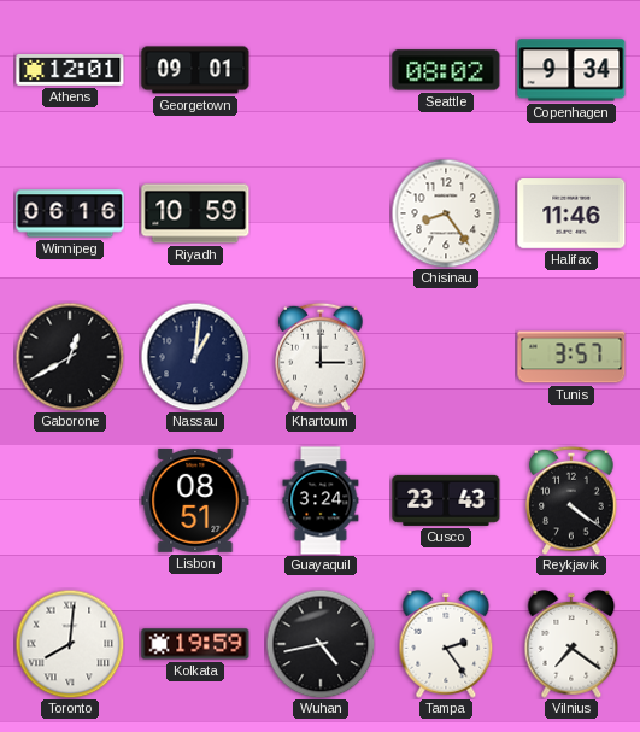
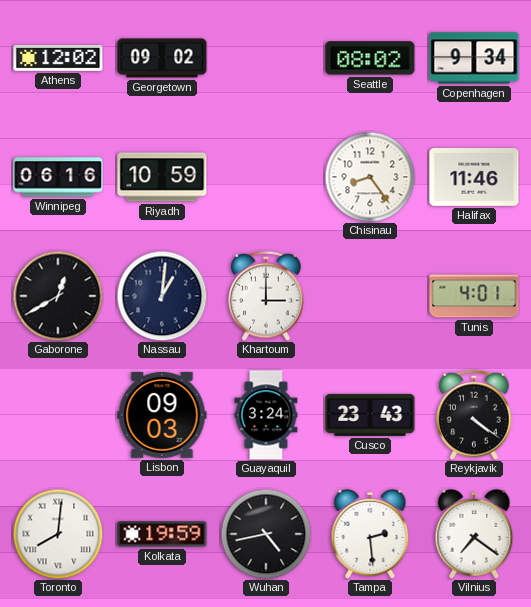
Athens: 12:01 -> 12:02 (58, 59)
Georgetown: 09:01 -> 09:02 (162, 58)
Tunis: 3:57 -> 4:01 (474, 296)
Lisbon: 08:51 -> 09:03 (162, 415)
Tampa: 2:24 -> 2:29 (370, 534)
